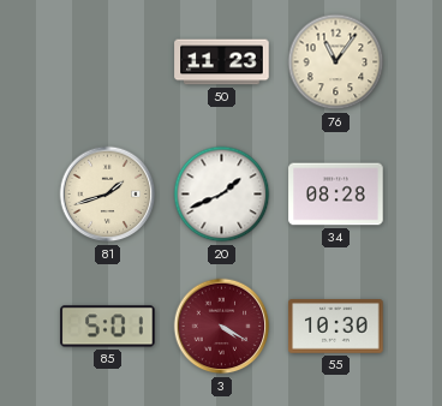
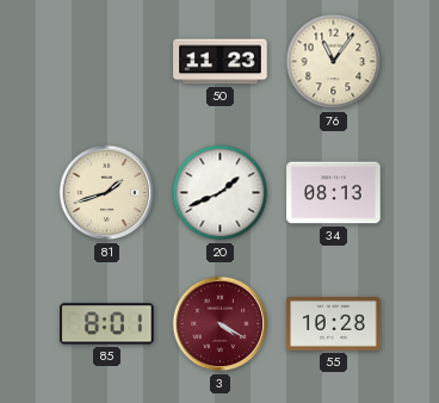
34: 08:28 -> 08:13 (334, 193)
85: 5:01 -> 8:01 (107, 324)
55: 10:30 -> 10:28 (334, 324)
